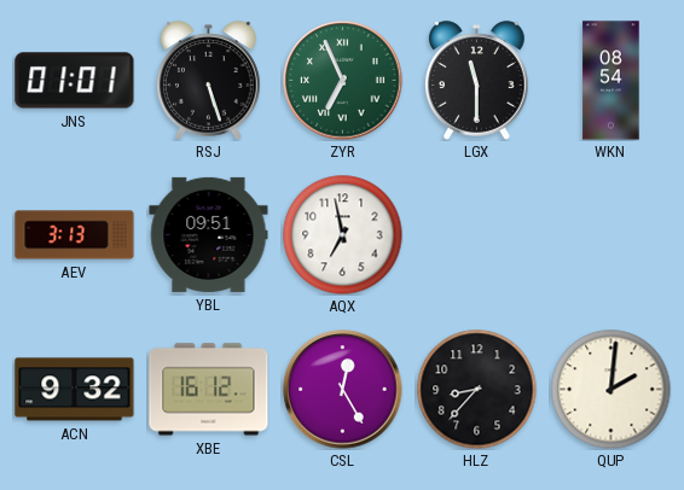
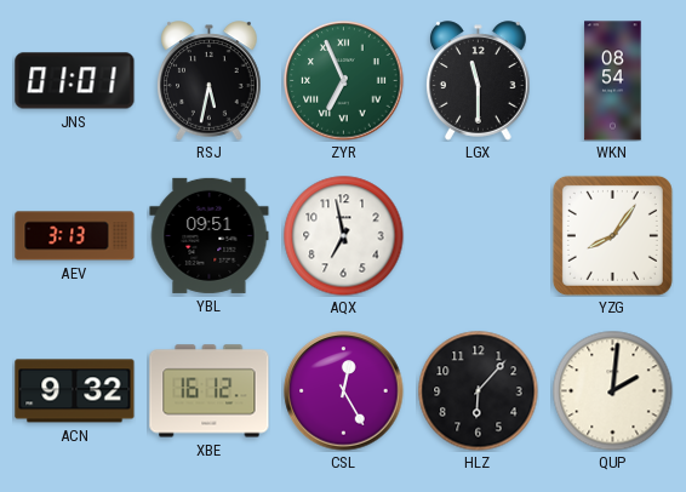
RSJ: 5:27 -> 5:32 (210, 81)
YZG: none -> 8:06 (612, 235)
HLZ: 8:37 -> 6:07 (479, 391)
